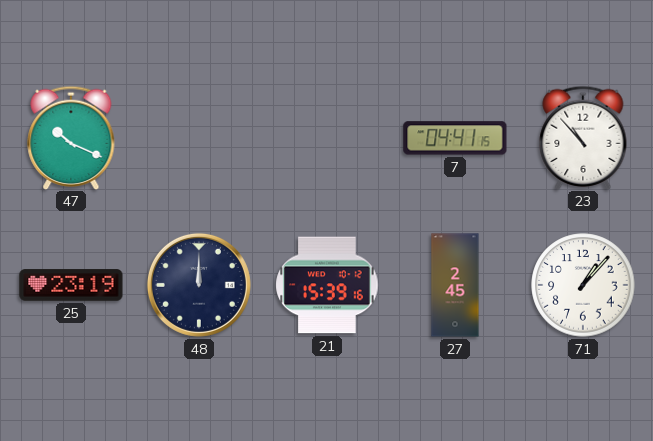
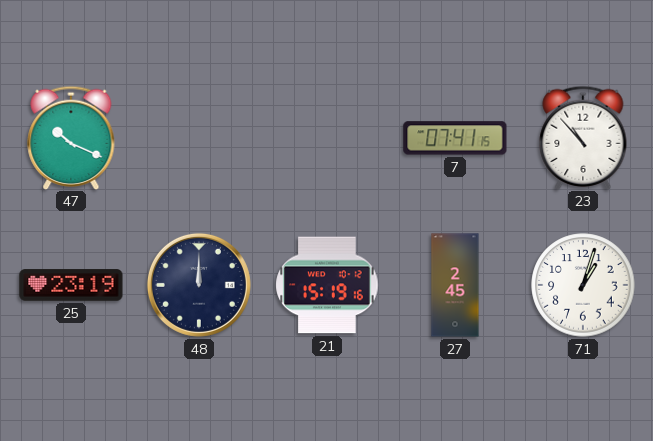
7: 04:41 -> 07:41 (455, 138)
21: 15:39 -> 15:19 (327, 285)
71: 1:07 -> 1:03 (583, 285)
